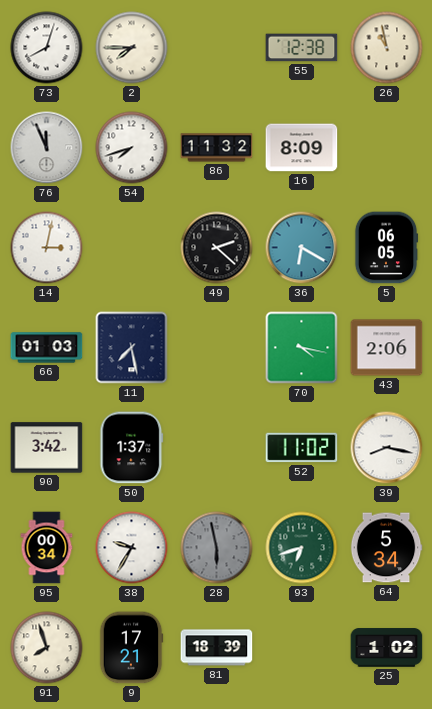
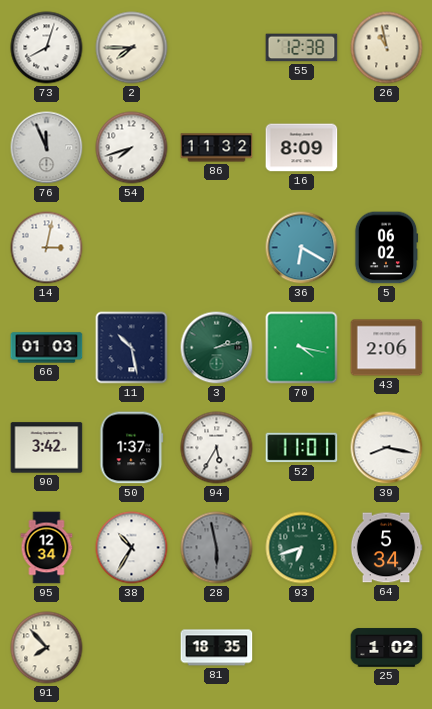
49: 2:22 -> none (217, 248)
5: 06:05 -> 06:02 (386, 248)
11: 7:28 -> 10:28 (132, 348)
3: none -> 2:13 (217, 348)
94: none -> 5:35 (217, 448)
52: 11:02 -> 11:01 (302, 448)
95: 00:34 -> 12:34 (47, 548)
38: 9:35 -> 10:35 (132, 548)
91: 7:57 -> 7:53 (47, 648)
9: 17:21 -> none (131, 648)
81: 18:39 -> 18:35 (217, 648)
